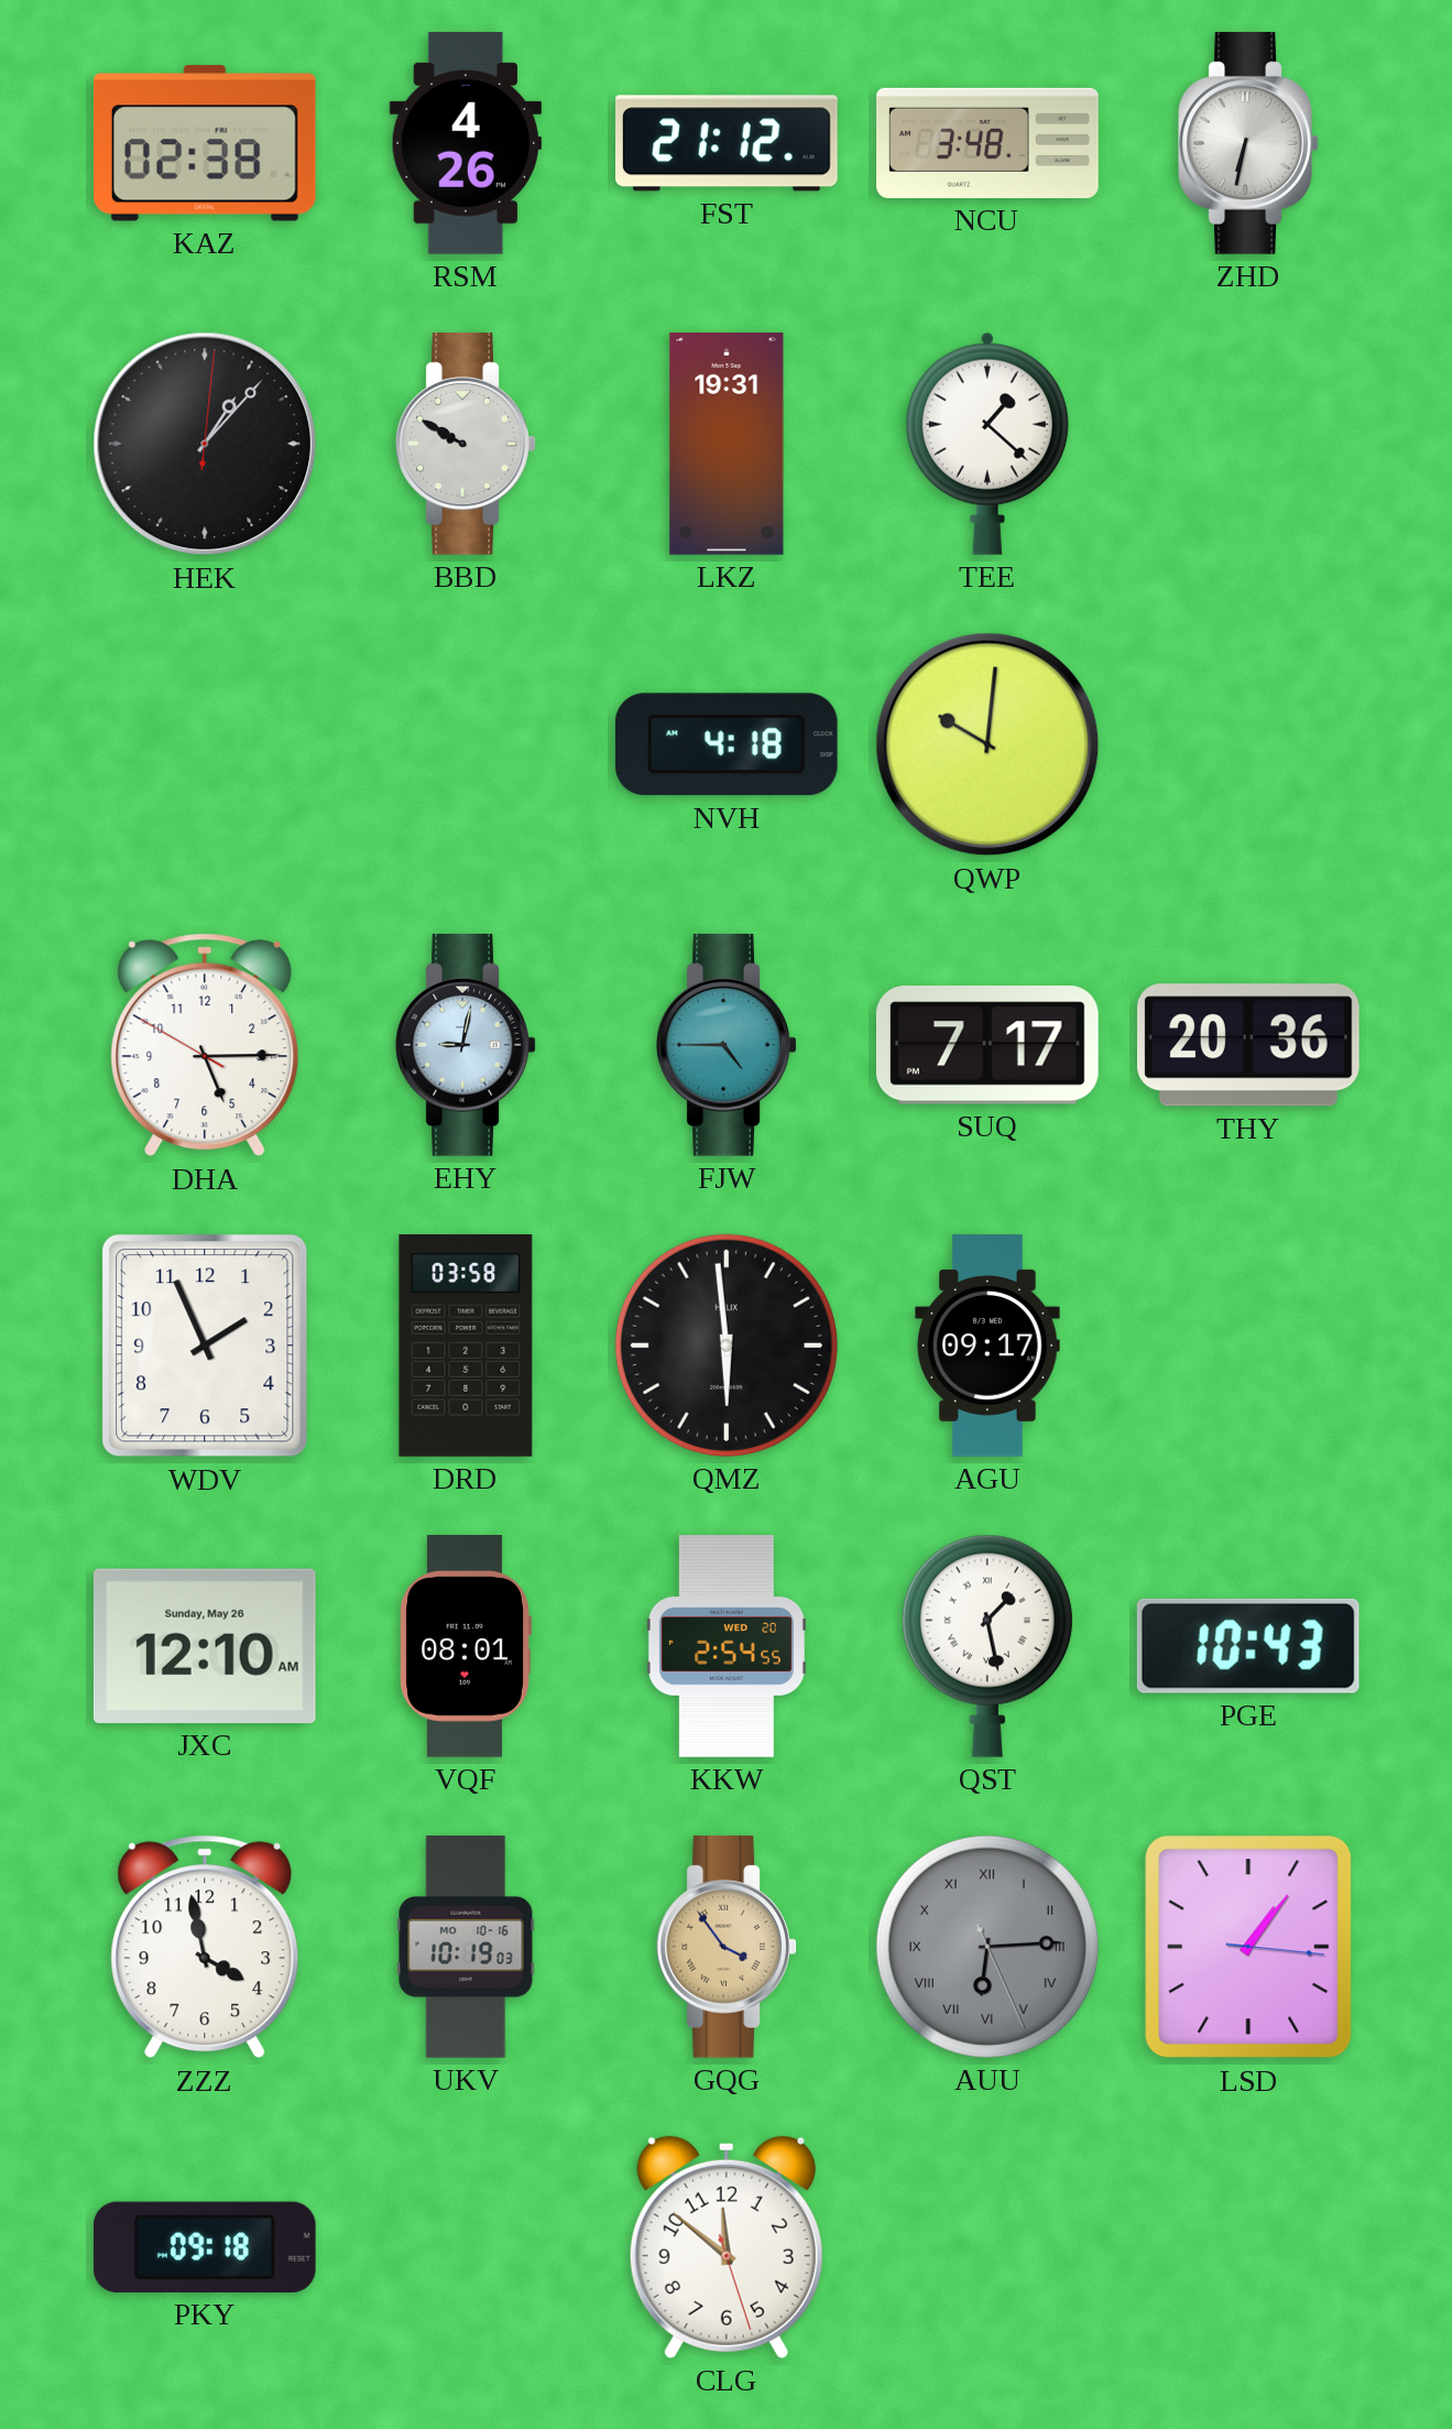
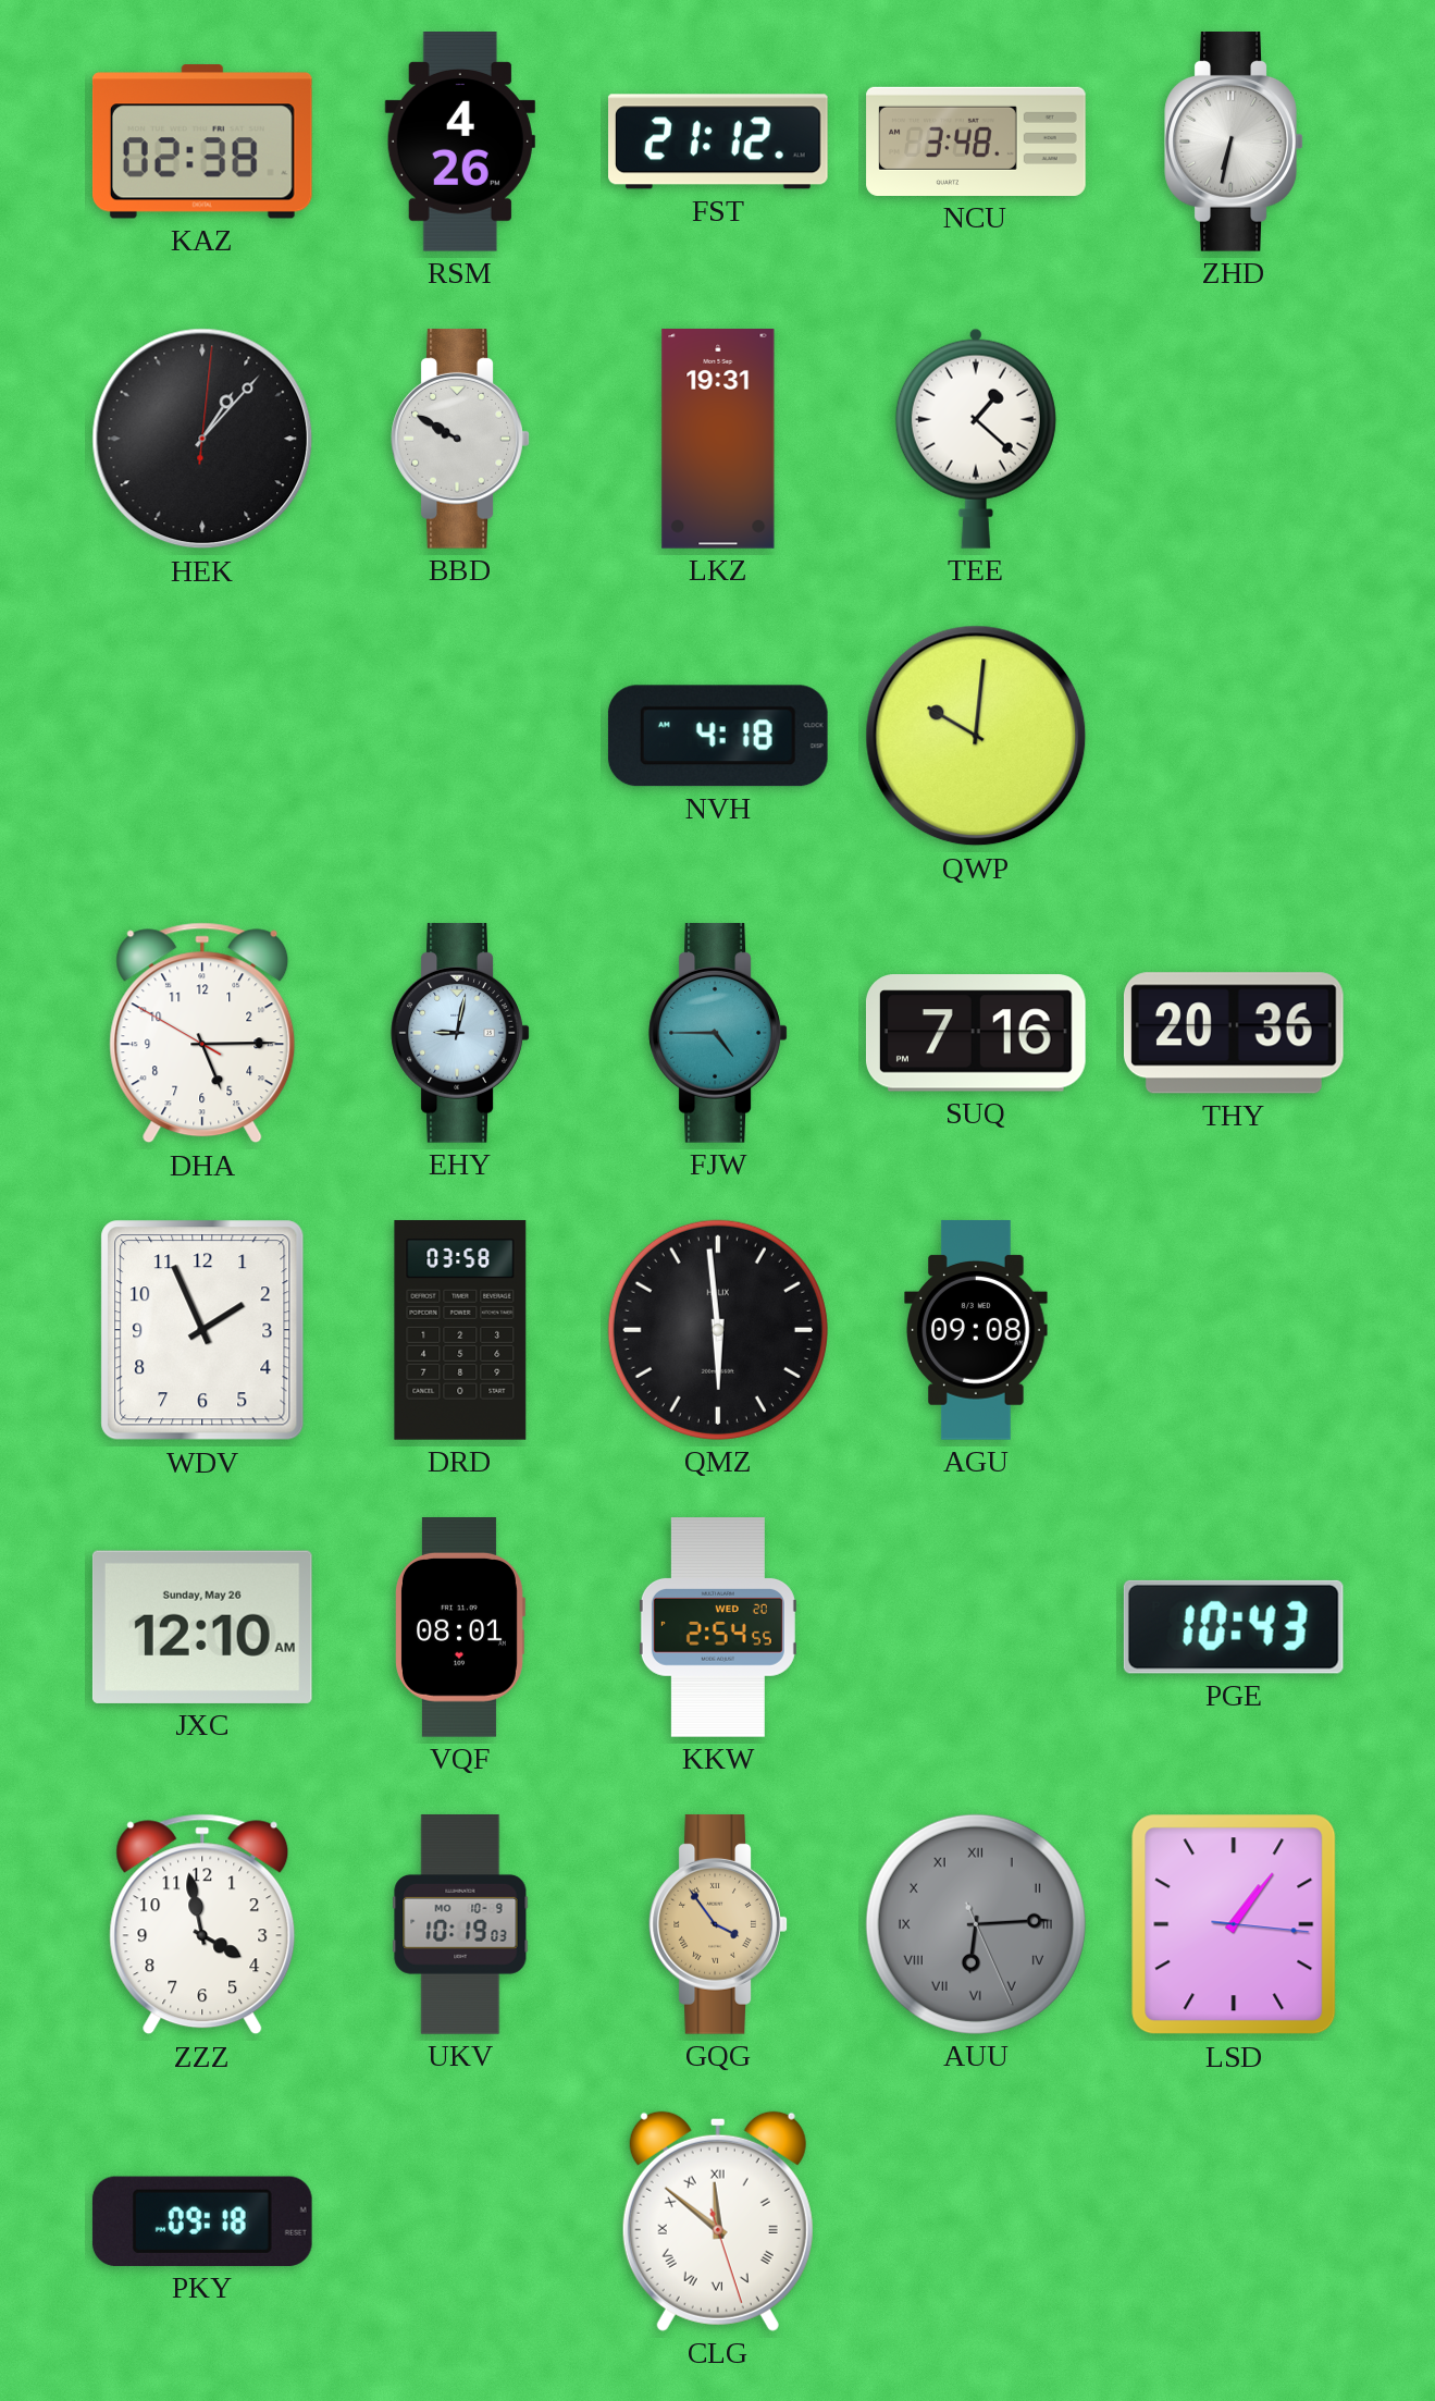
SUQ: 7:17 -> 7:16 (976, 1033)
AGU: 09:17 -> 09:08 (976, 1330)
QST: 1:28 -> none (987, 1646)
UKV date: MO 10-16 -> MO 10-9 (460, 1924)
CLG numerals: Arabic -> Roman (718, 2221)
